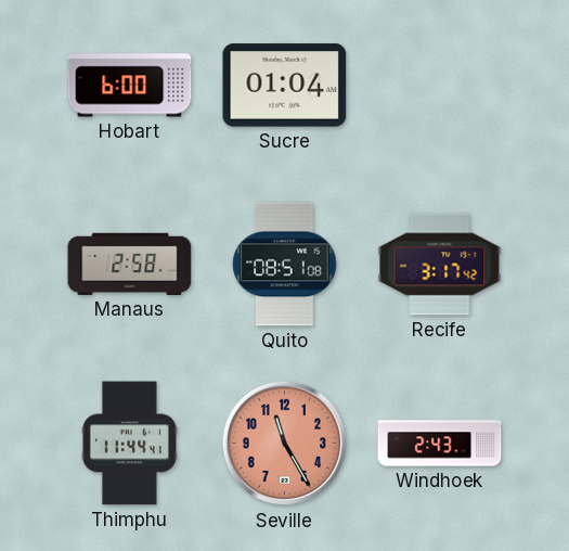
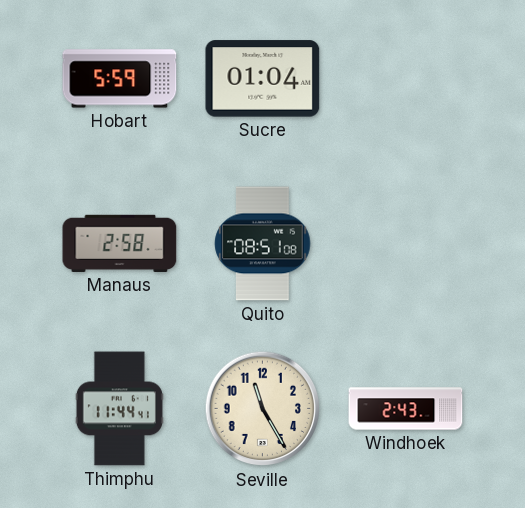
Hobart: 6:00 -> 5:59 (120, 79)
Recife: 3:17 -> none (440, 265)
Seville dial: salmon -> cream (263, 409)
